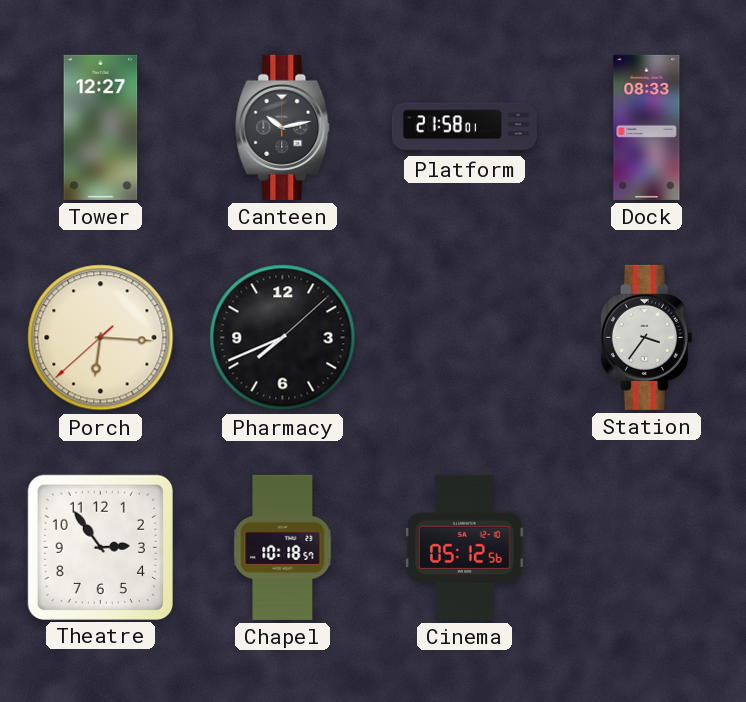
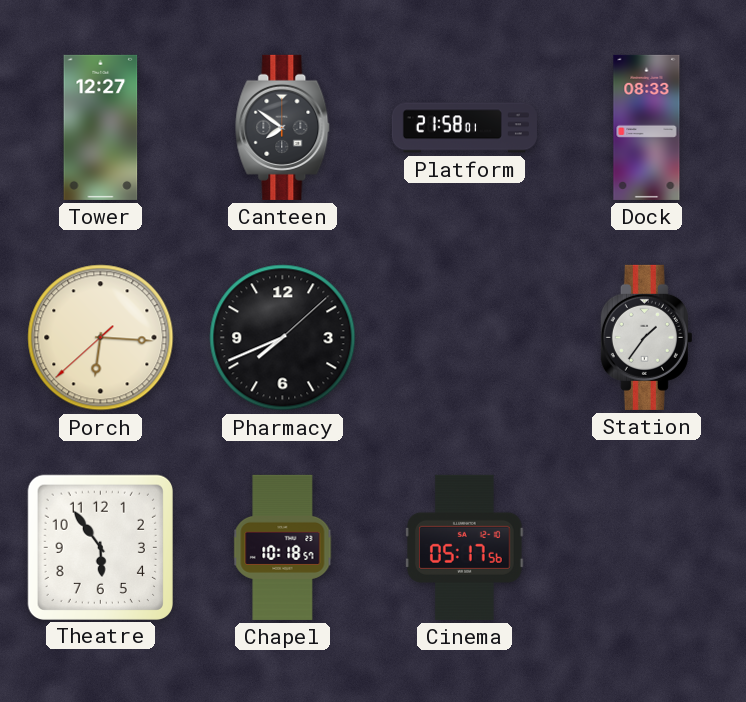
Canteen: 10:13 -> 7:51 (283, 127)
Station: 3:36 -> 1:36 (646, 337)
Theatre: 2:54 -> 5:54 (100, 547)
Cinema: 05:12 -> 05:17 (465, 547)
